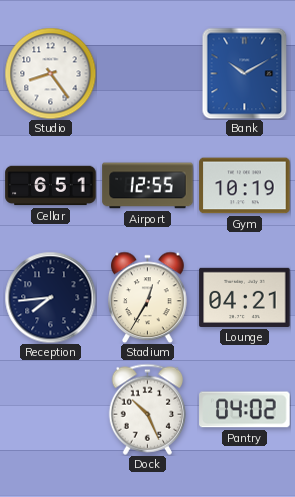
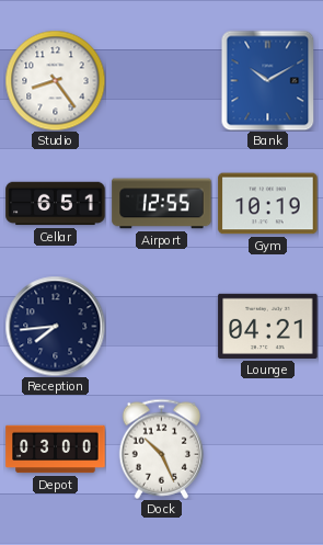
Stadium: 12:35 -> none (148, 297)
Depot: none -> 03:00 (56, 450)
Pantry: 04:02 -> none (245, 410)
